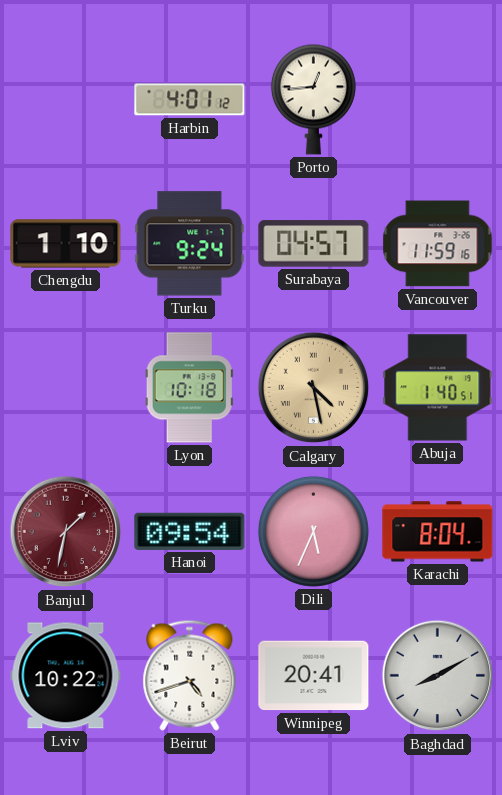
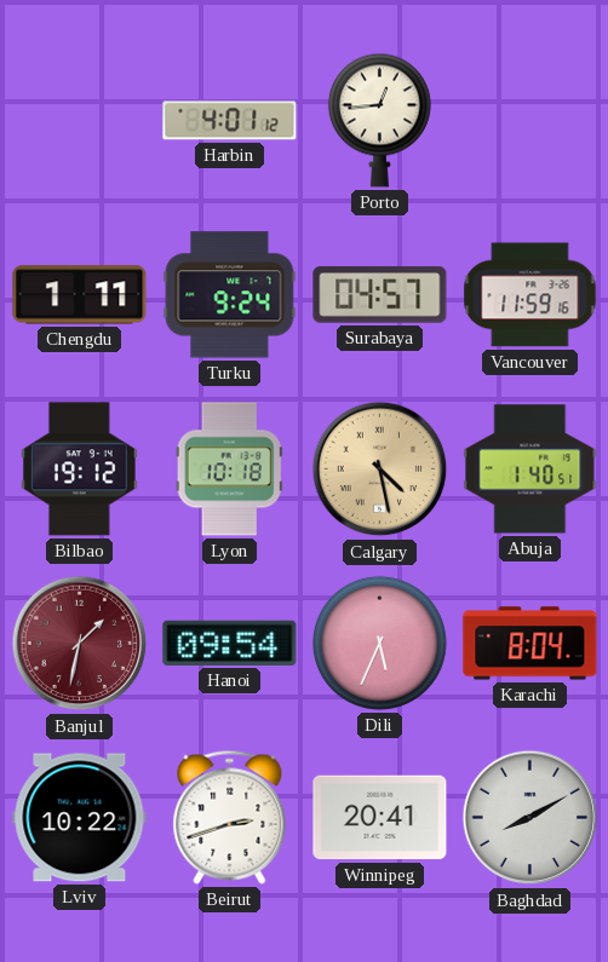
Chengdu: 1:10 -> 1:11 (80, 295)
Bilbao: none -> 19:12 (80, 470)
Beirut: 4:42 -> 2:42 (230, 817)
